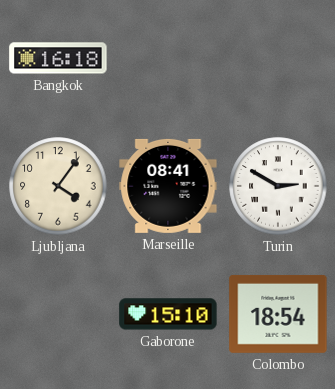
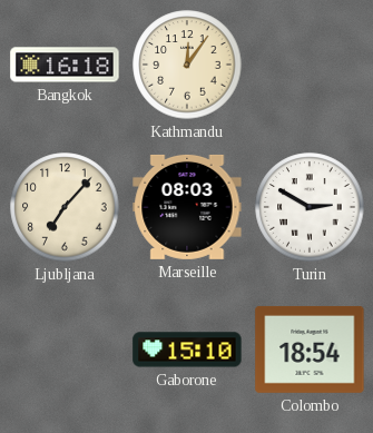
Kathmandu: none -> 12:06 (187, 65)
Ljubljana: 4:06 -> 7:07 (65, 207)
Marseille: 08:41 -> 08:03 (187, 207)
